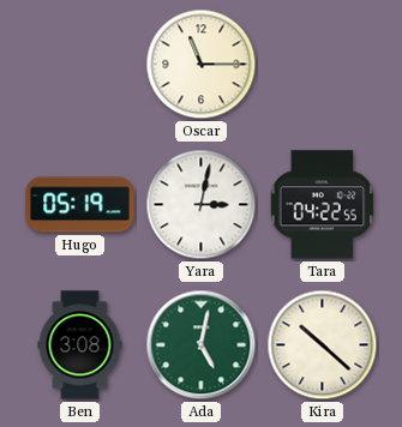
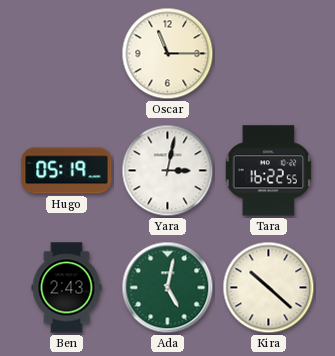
Tara: 04:22 -> 16:22 (268, 171)
Ben: 3:08 -> 2:43 (67, 288)
